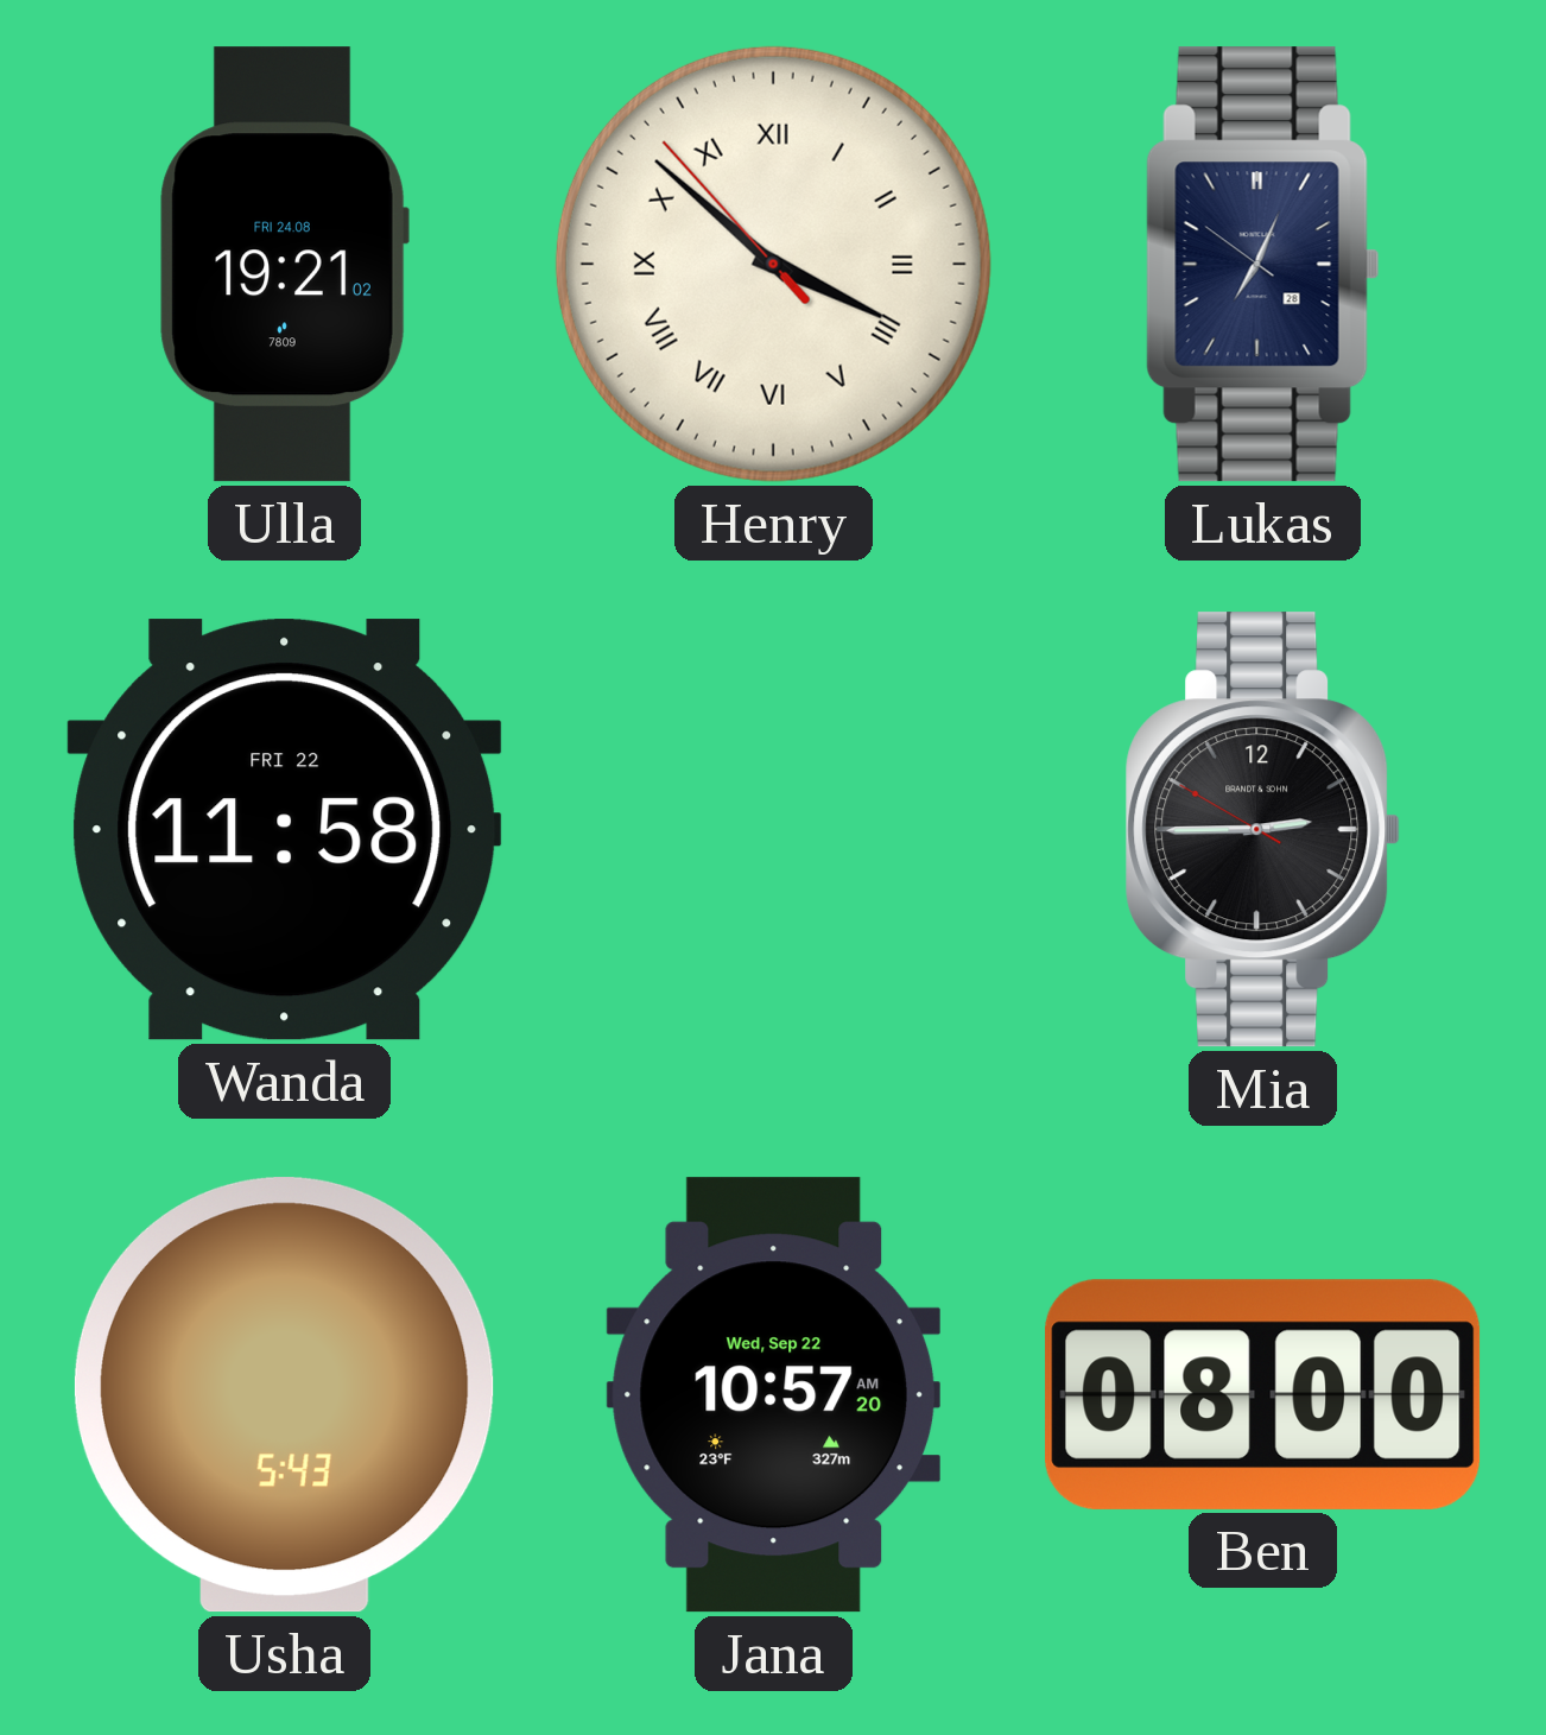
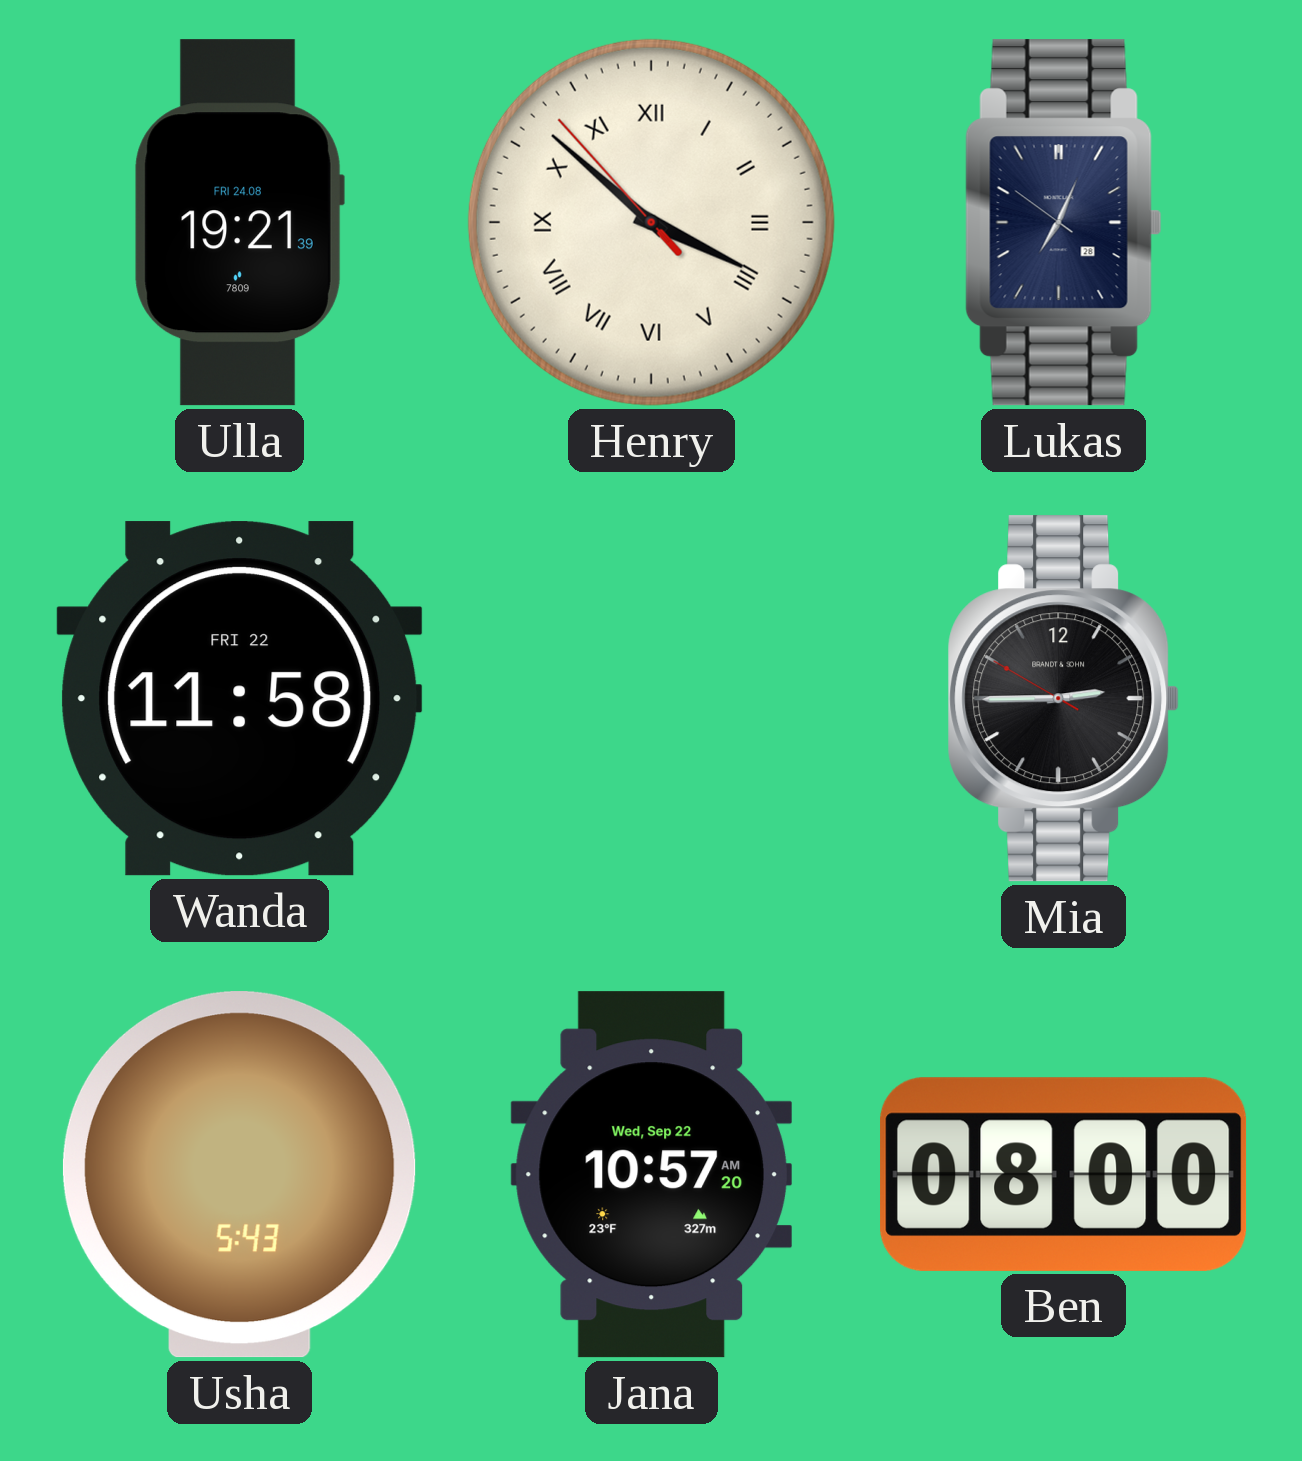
Ulla: 19:21:02 -> 19:21:39 (239, 223)
